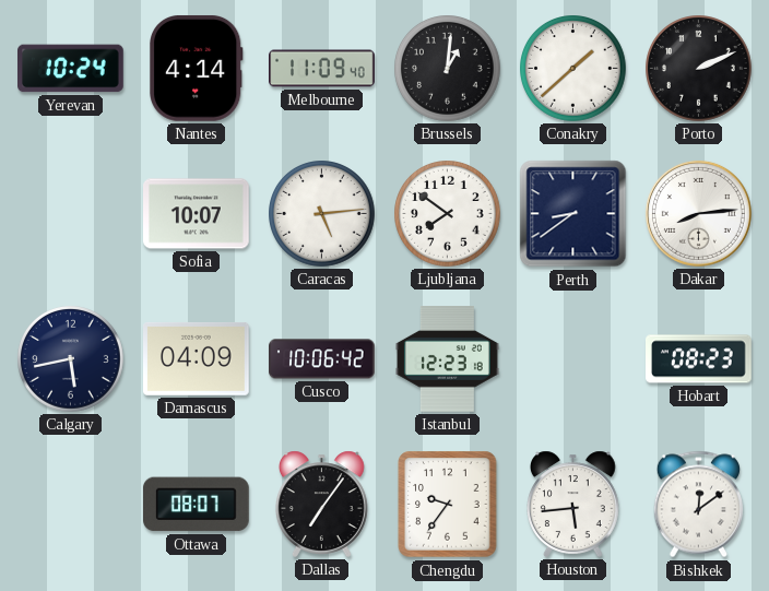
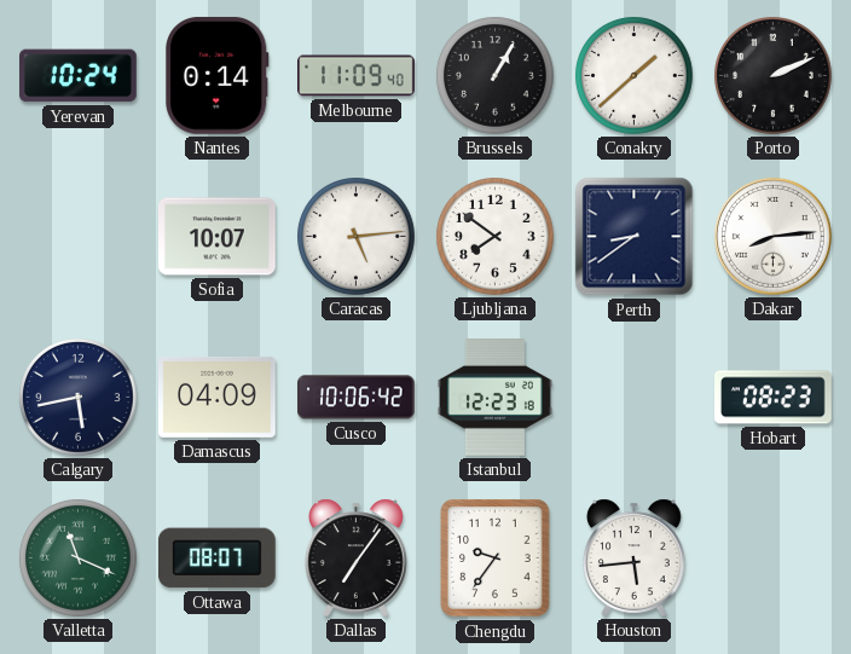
Nantes: 4:14 -> 0:14 (216, 75)
Brussels: 1:01 -> 1:05 (496, 76)
Valletta: none -> 11:19 (79, 558)
Bishkek: 12:09 -> none (698, 505)
